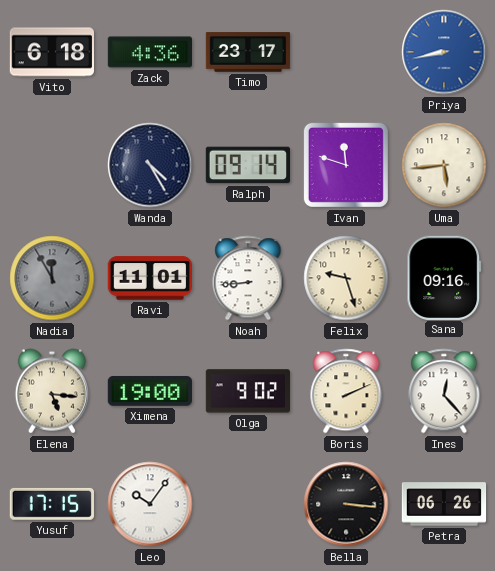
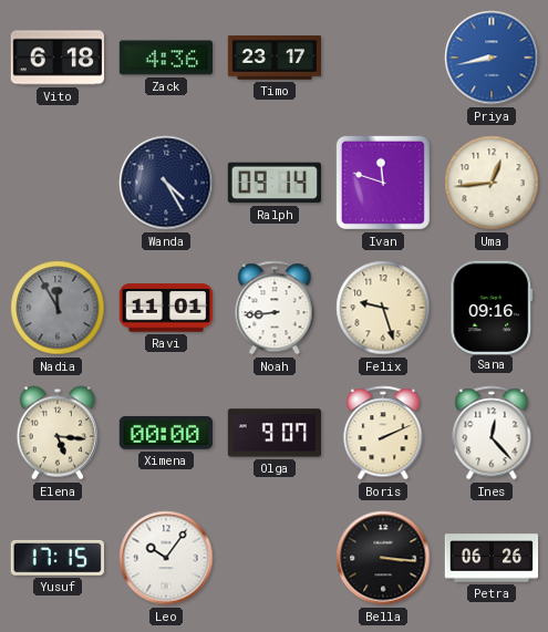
Uma: 5:44 -> 12:44 (492, 183)
Ximena: 19:00 -> 00:00 (165, 433)
Olga: 9:02 -> 9:07 (273, 433)
